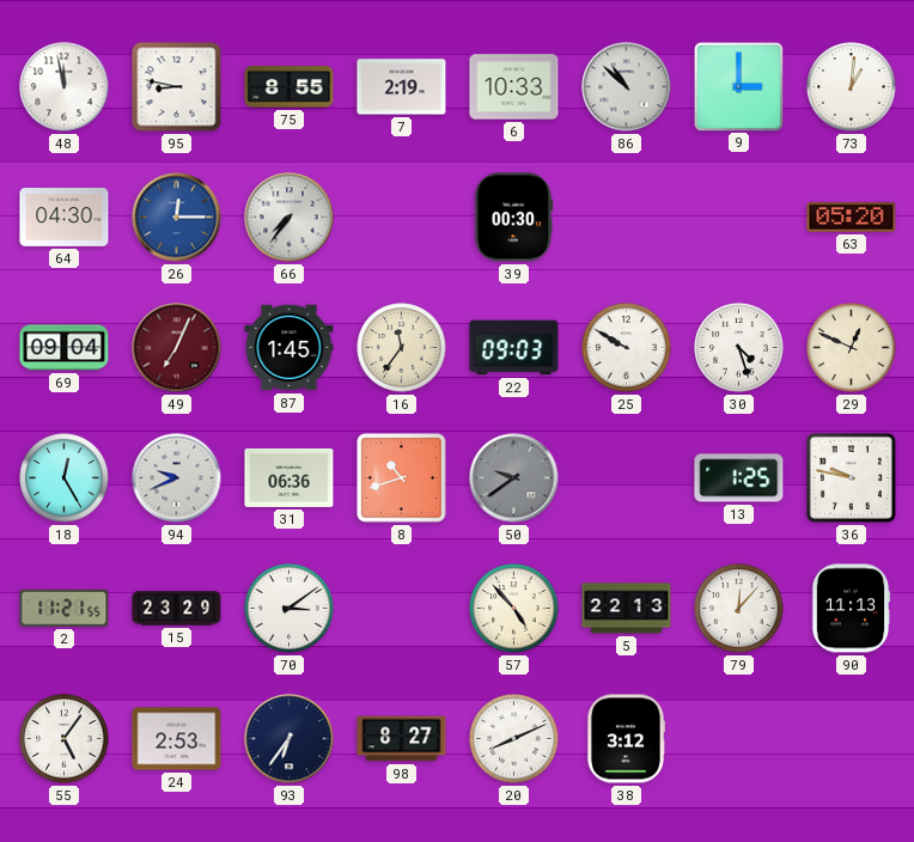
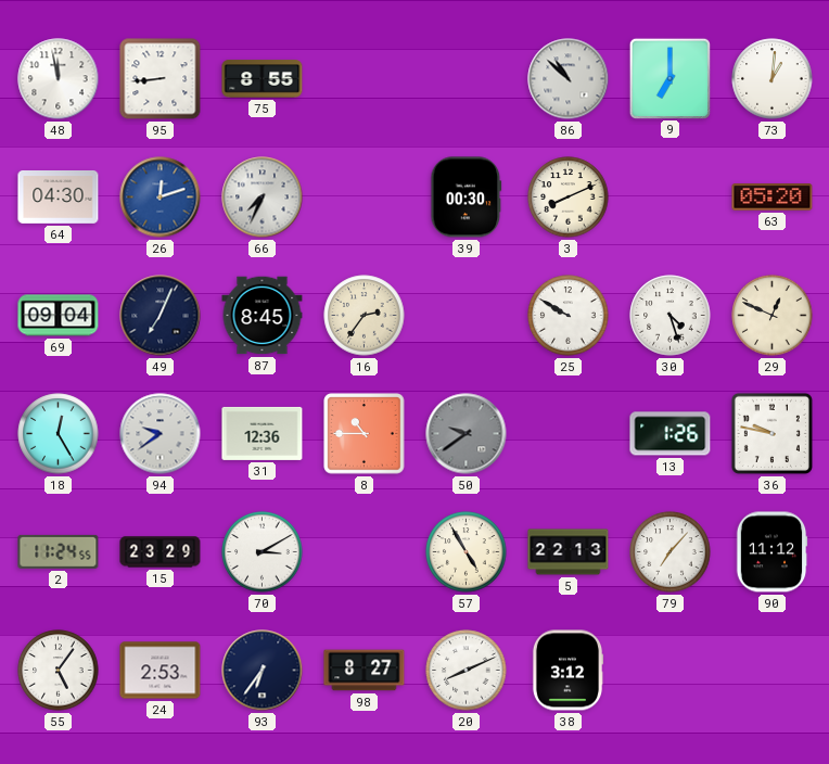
95: 8:47 -> 8:44 (161, 79)
7: 2:19 -> none (402, 87)
6: 10:33 -> none (514, 87)
9: 3:00 -> 7:00 (669, 78)
26: 12:15 -> 12:12 (161, 198)
66: 7:36 -> 7:34 (263, 198)
3: none -> 8:11 (569, 198)
49 dial: burgundy -> navy (161, 316)
87: 1:45 -> 8:45 (263, 316)
16: 11:36 -> 2:36 (365, 316)
22: 09:03 -> none (514, 348)
94: 9:41 -> 9:39 (161, 434)
31: 06:36 -> 12:36 (263, 433)
8: 10:42 -> 10:45 (365, 434)
13: 1:25 -> 1:26 (671, 434)
2: 11:21 -> 11:24 (59, 551)
70: 3:09 -> 3:10 (263, 552)
57: 4:53 -> 4:55 (467, 552)
79: 12:07 -> 7:07 (671, 552)
90: 11:13 -> 11:12 (771, 552)
